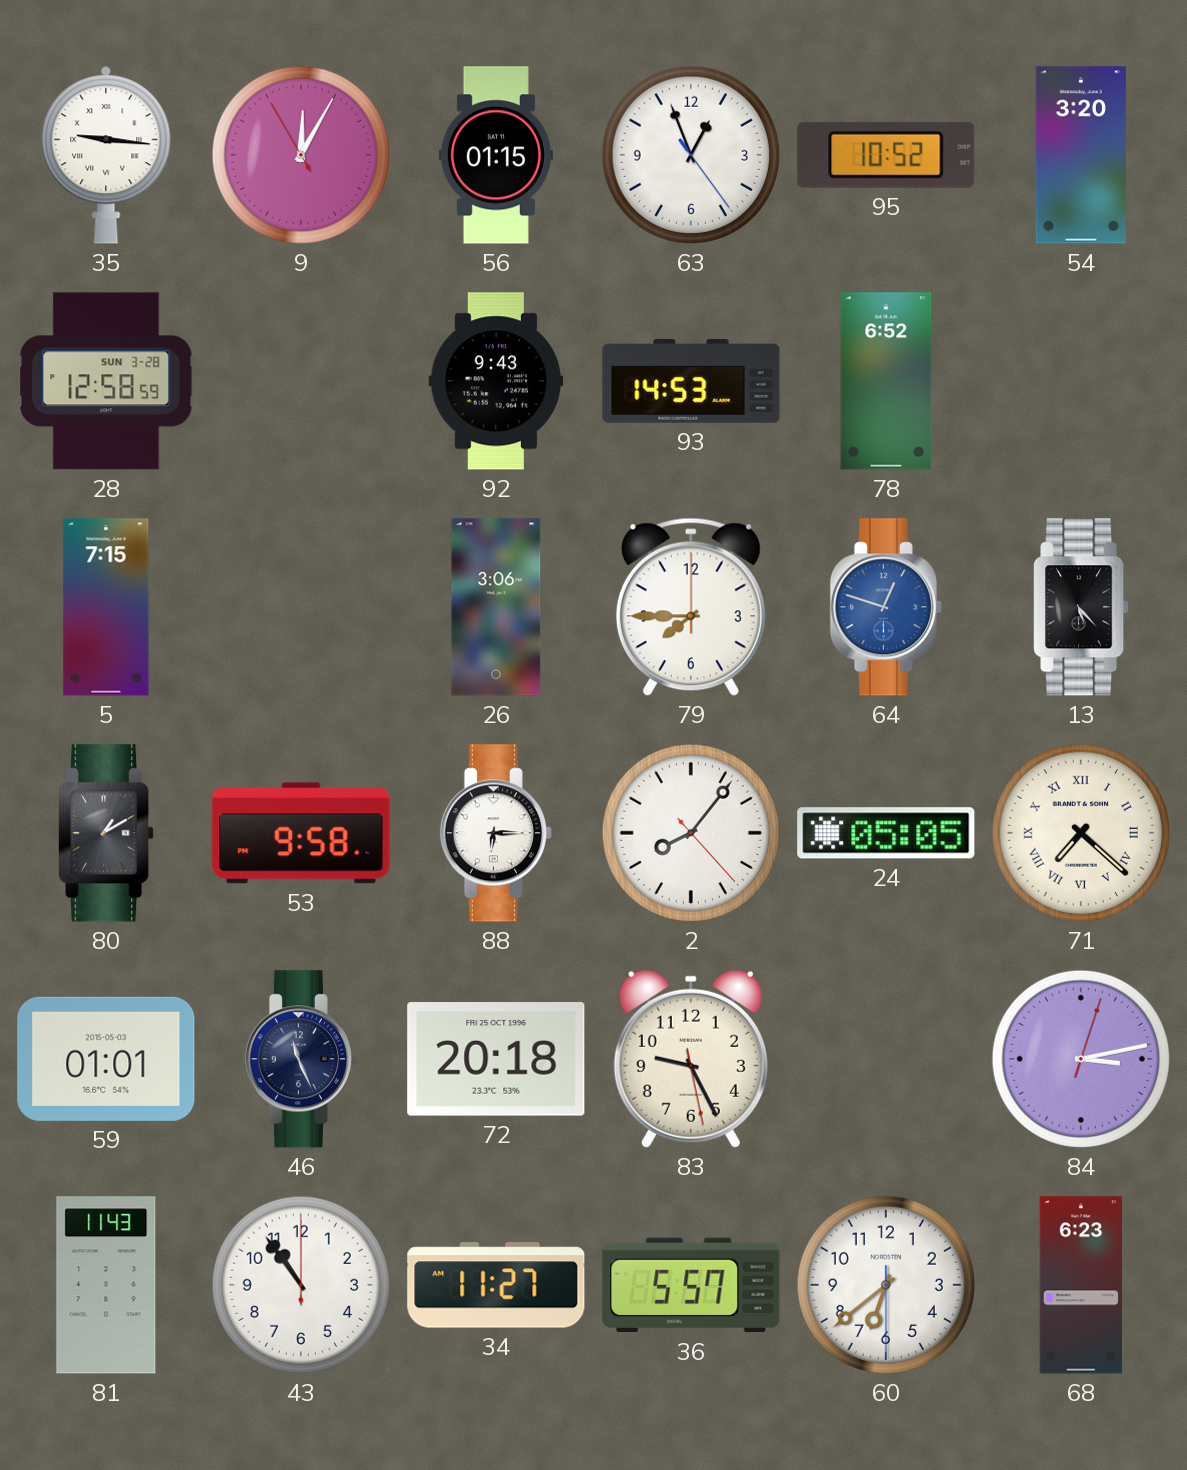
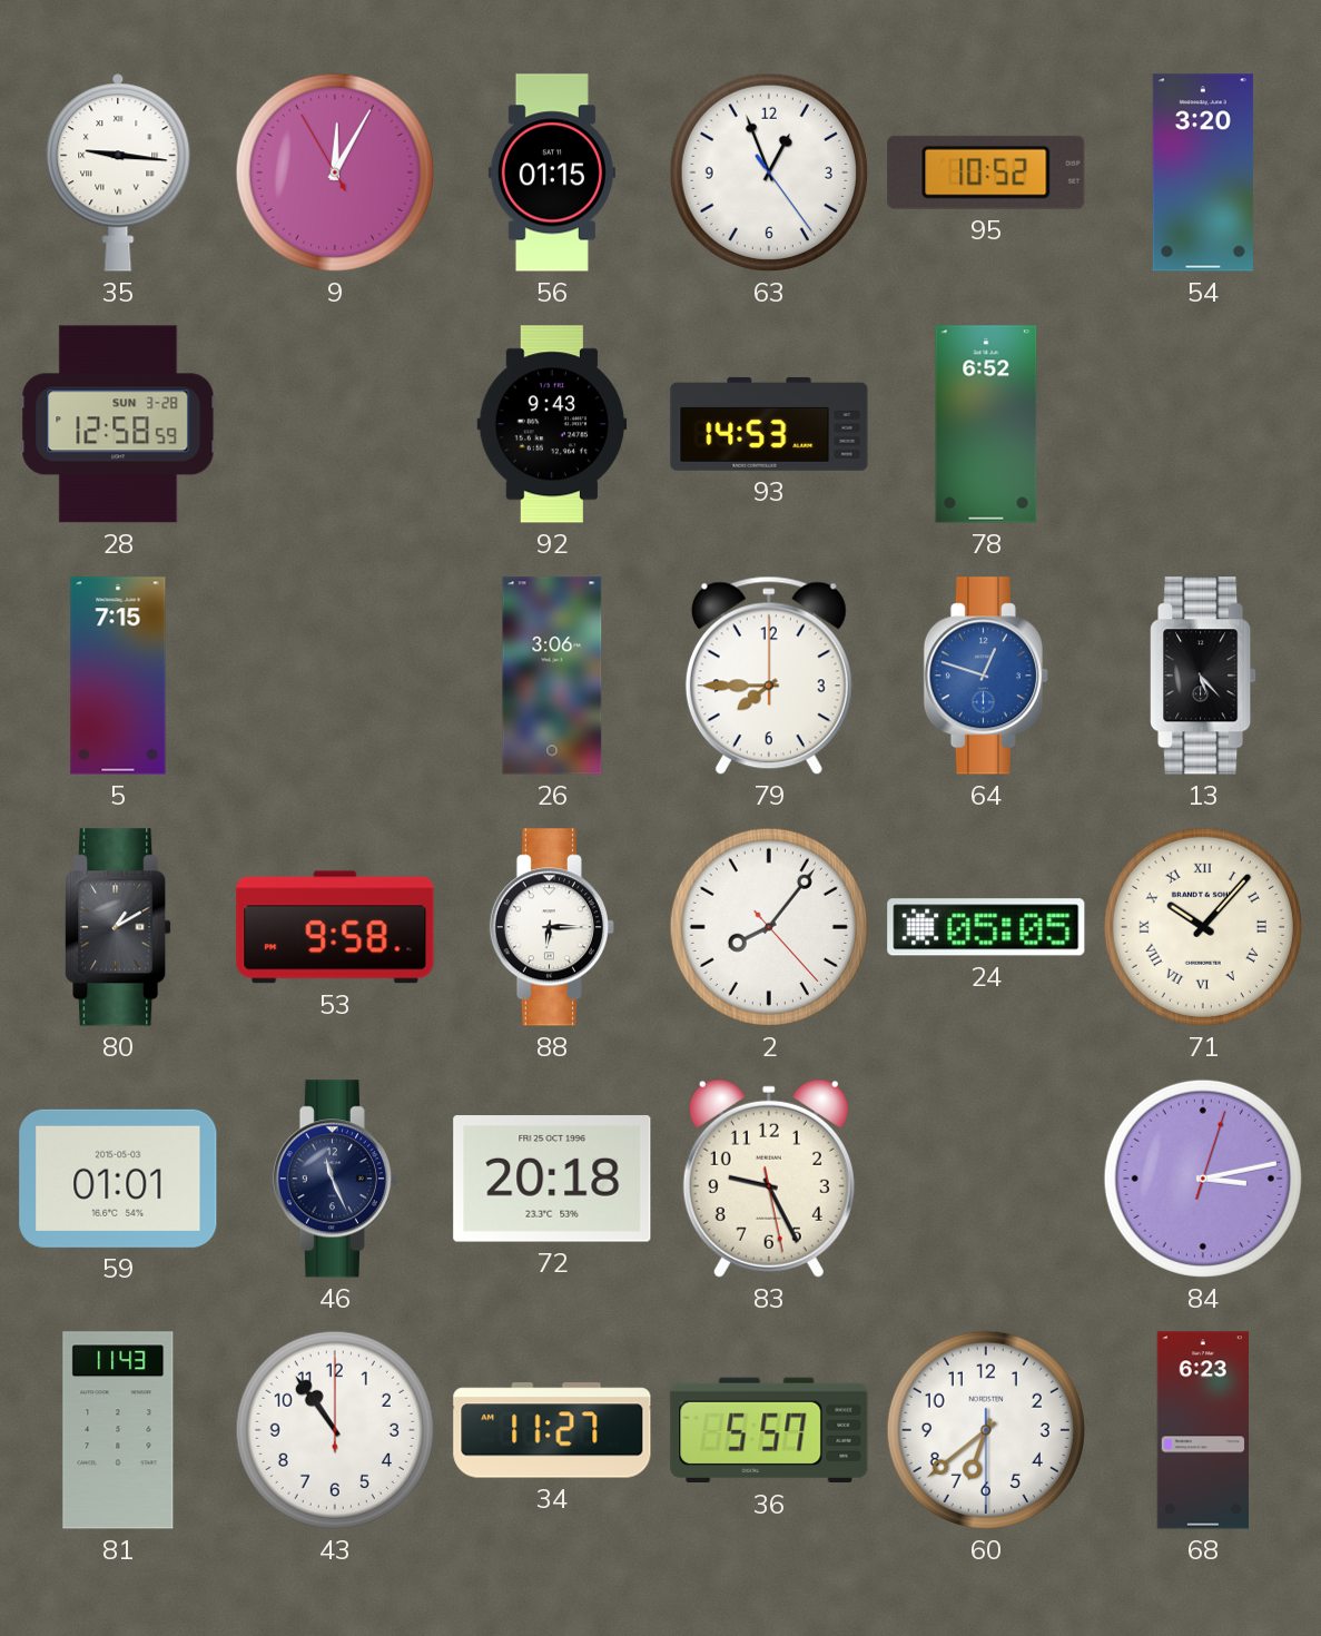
71: 7:22 -> 10:07 (1203, 927)
